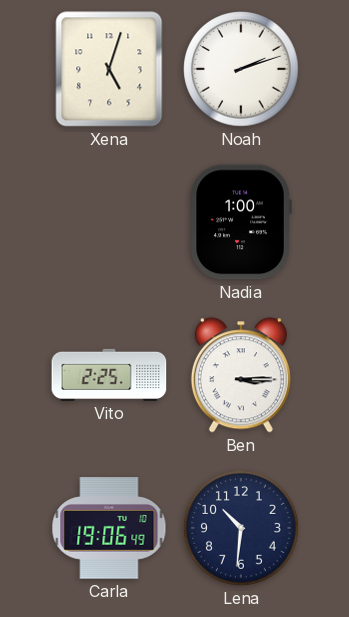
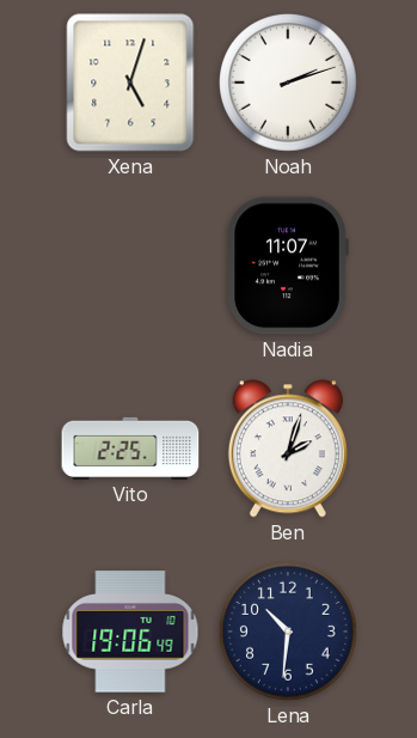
Nadia: 1:00 -> 11:07 (288, 266)
Ben: 3:15 -> 2:03 (288, 449)
